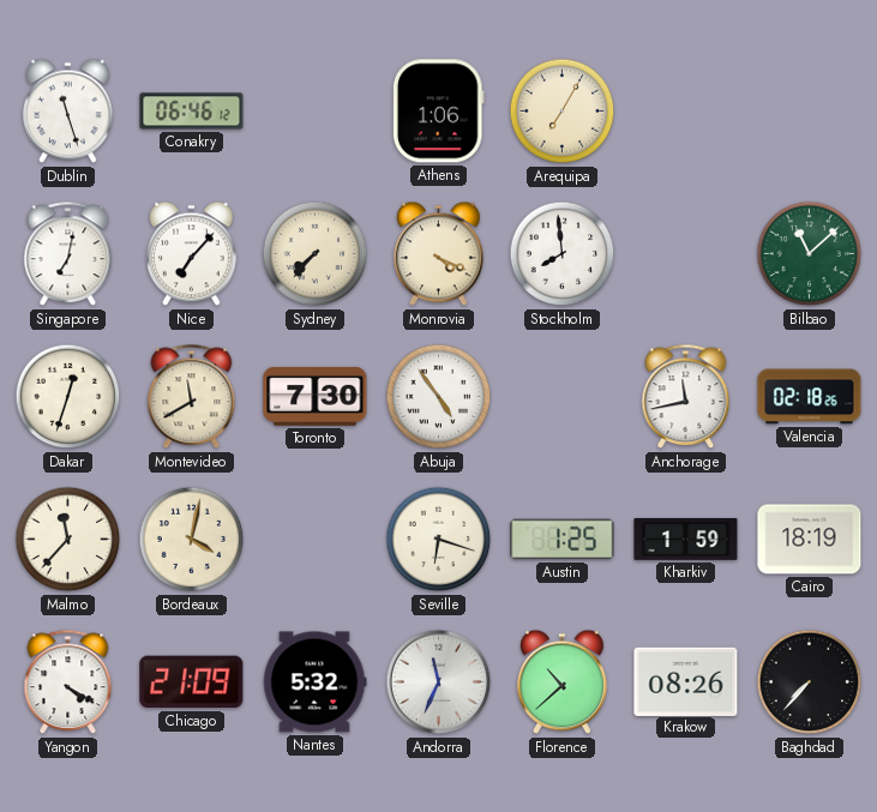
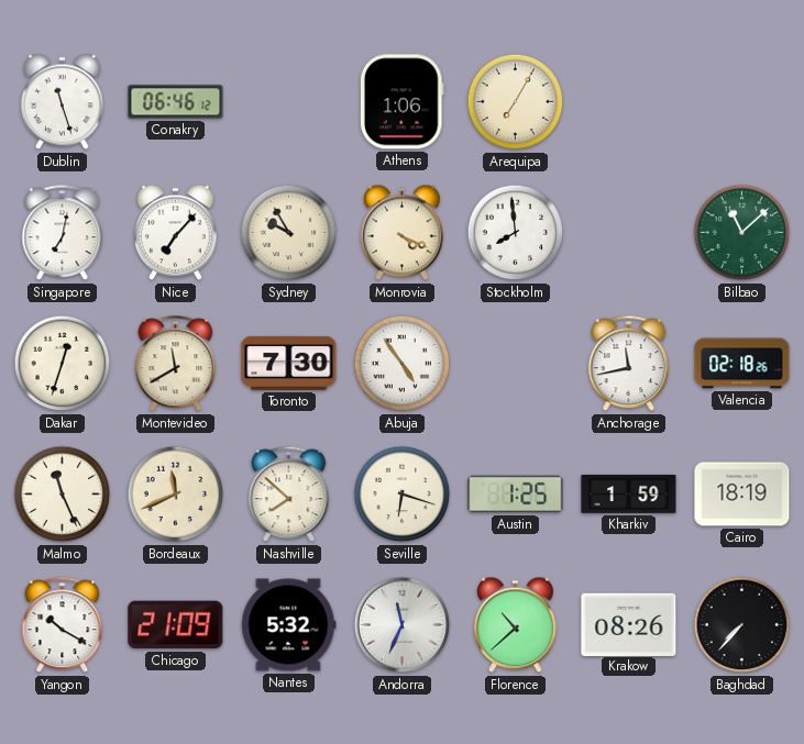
Sydney: 7:37 -> 9:55 (289, 233)
Malmo: 11:37 -> 11:26 (63, 495)
Bordeaux: 4:02 -> 11:41 (176, 495)
Nashville: none -> 7:52 (289, 495)
Yangon: 4:20 -> 10:20 (63, 625)
